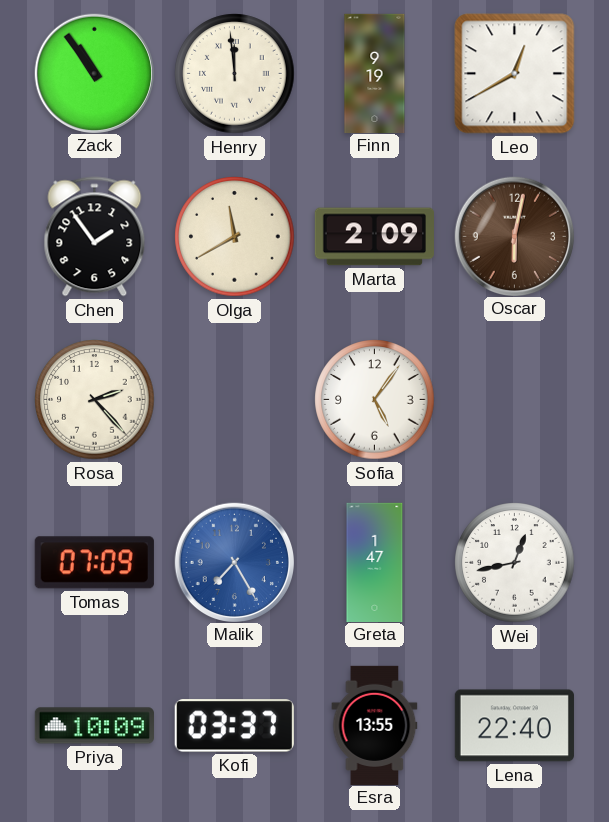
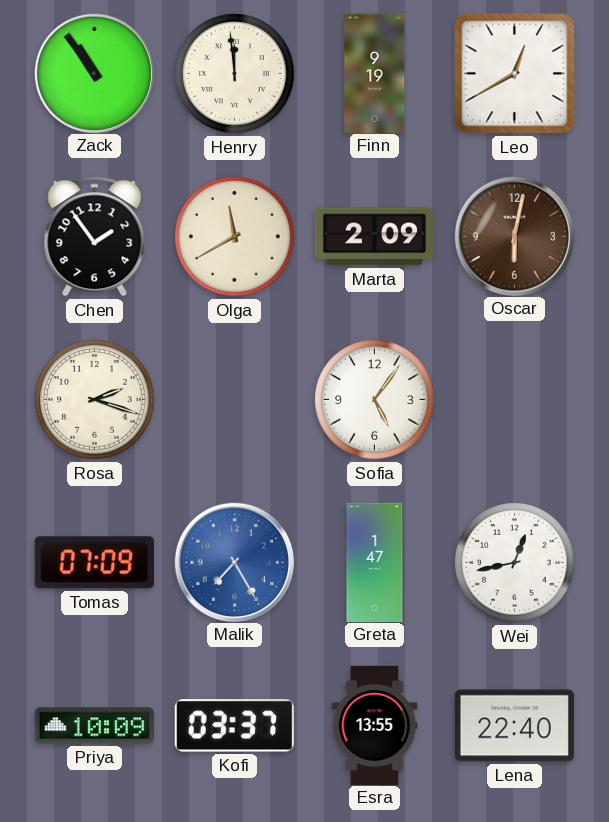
Rosa: 2:23 -> 2:18 (95, 400)
